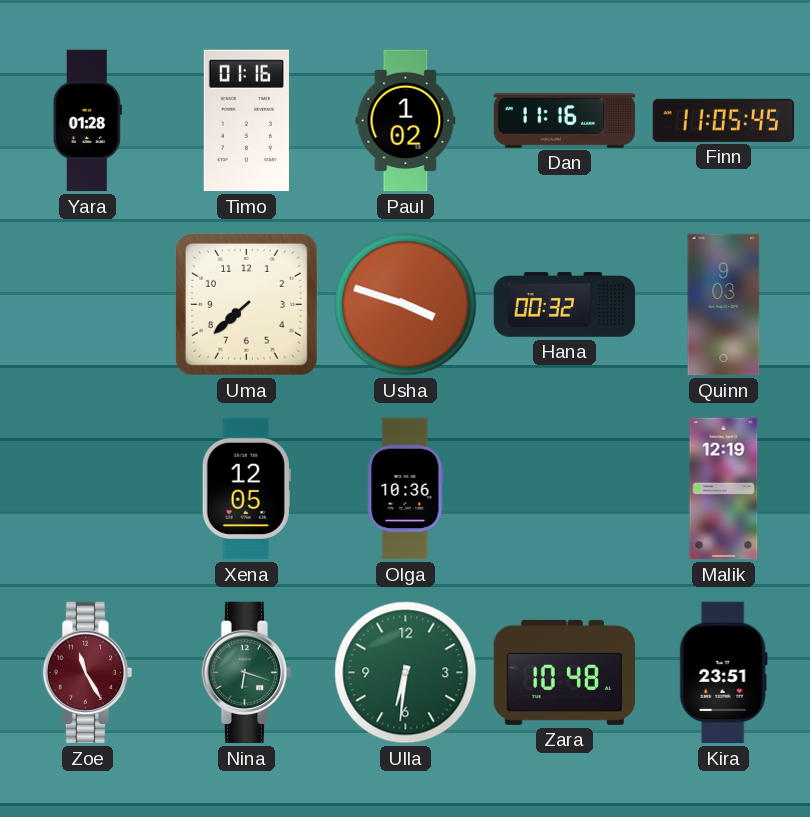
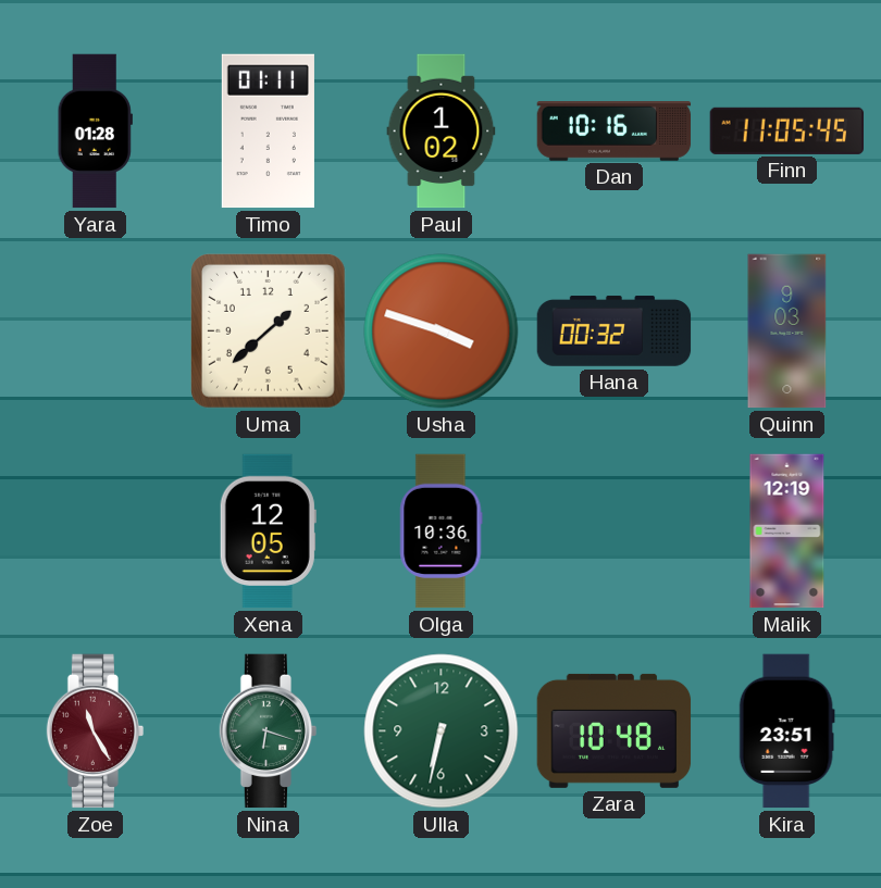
Timo: 01:16 -> 01:11 (268, 132)
Dan: 11:16 -> 10:16 (615, 132)
Uma: 7:38 -> 1:38 (269, 332)
Ulla: 6:31 -> 6:32 (442, 731)
